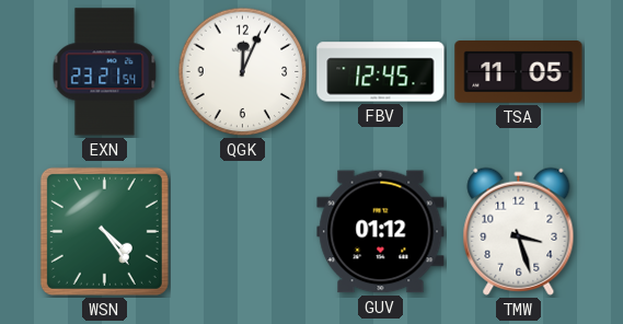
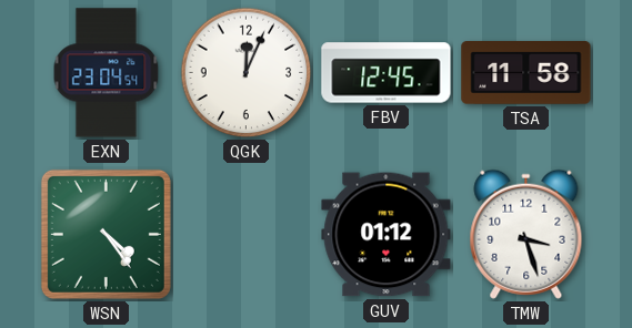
EXN: 23:21 -> 23:04 (107, 73)
TSA: 11:05 -> 11:58 (526, 73)
